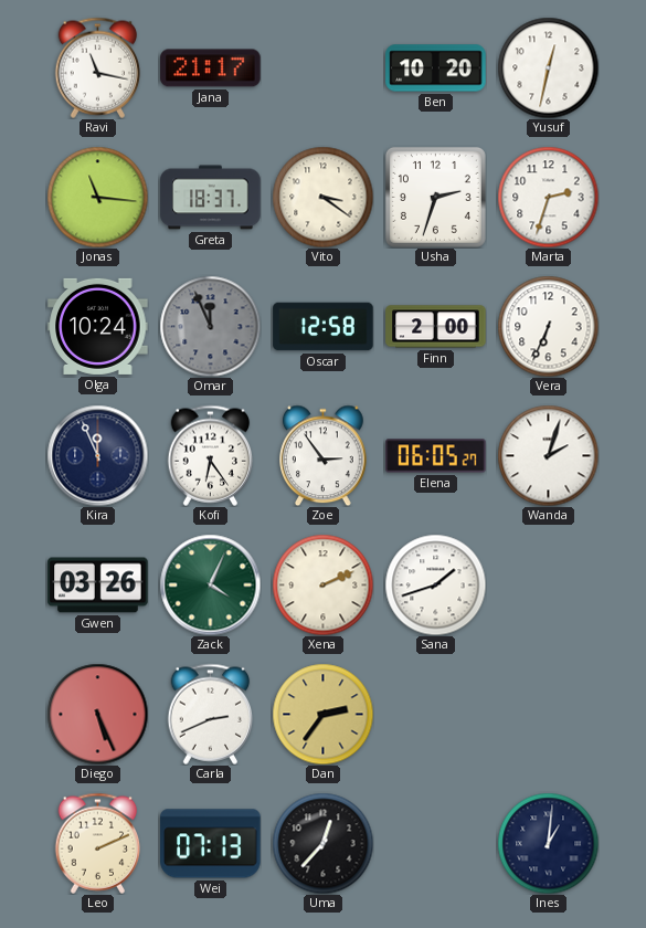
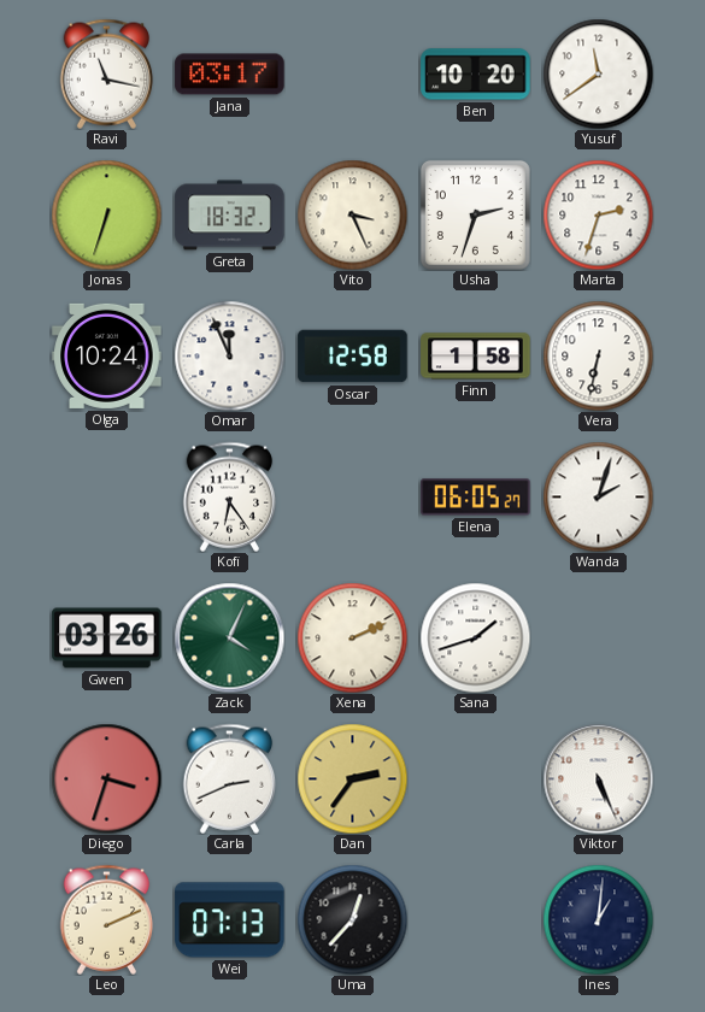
Jana: 21:17 -> 03:17 (230, 75)
Yusuf: 12:32 -> 11:39 (598, 73)
Jonas: 11:16 -> 6:33 (106, 214)
Greta: 18:37 -> 18:32 (230, 216)
Vito: 3:21 -> 3:26 (352, 214)
Omar dial: grey -> white (229, 355)
Finn: 2:00 -> 1:58 (476, 357)
Vera: 6:34 -> 6:32 (598, 355)
Kira: 11:56 -> none (97, 455)
Zoe: 2:54 -> none (324, 455)
Diego: 5:26 -> 3:33 (106, 778)
Viktor: none -> 5:26 (598, 778)
